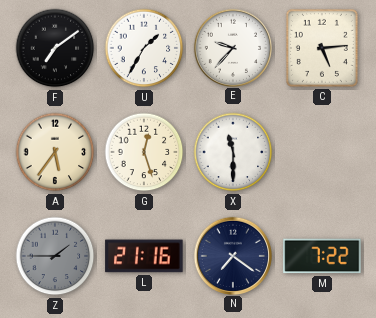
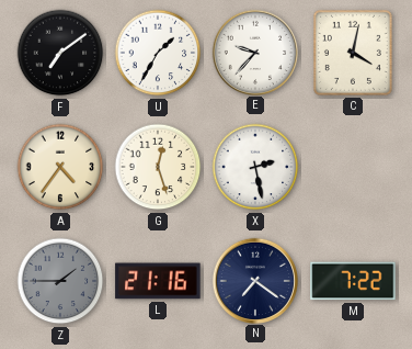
C: 5:14 -> 4:02 (353, 53)
A: 5:36 -> 4:36 (60, 167)
X: 11:30 -> 2:28 (255, 167)
